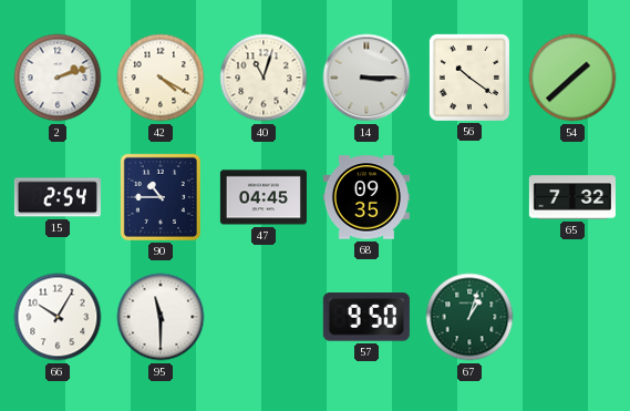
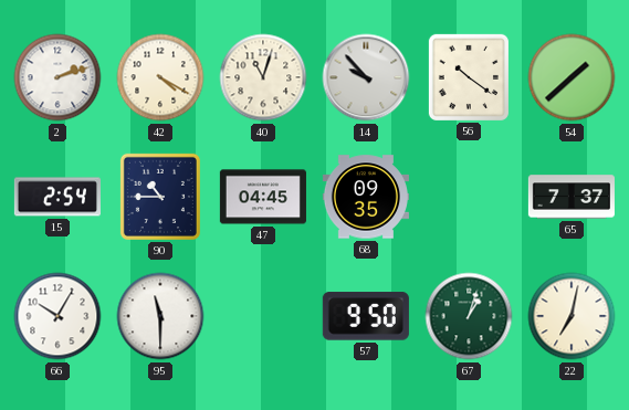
14: 3:15 -> 9:53 (366, 77)
65: 7:32 -> 7:37 (572, 197)
22: none -> 7:02 (572, 316)
